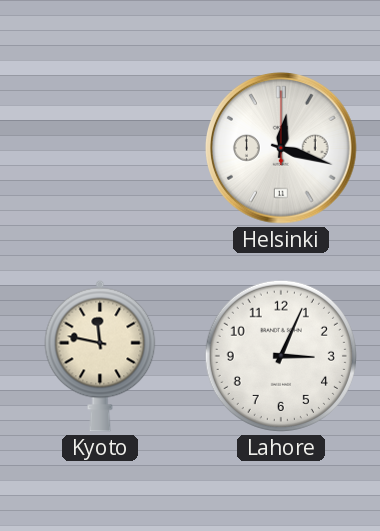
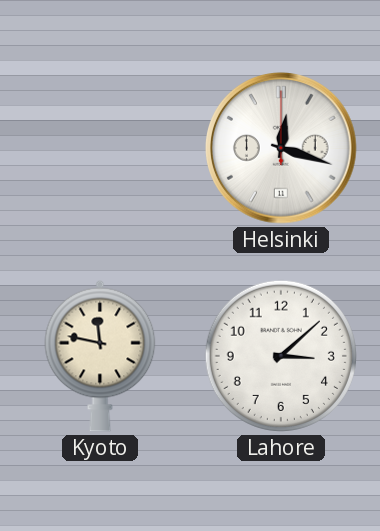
Lahore: 3:04 -> 3:08 (281, 356)
